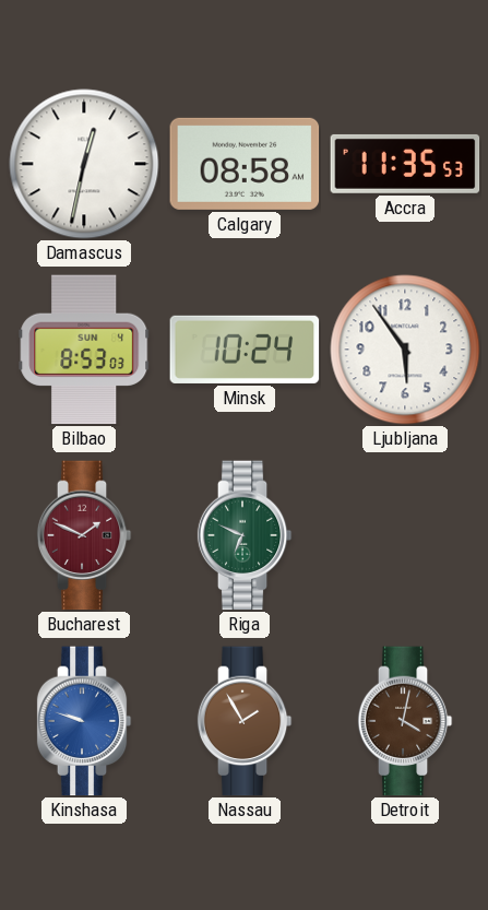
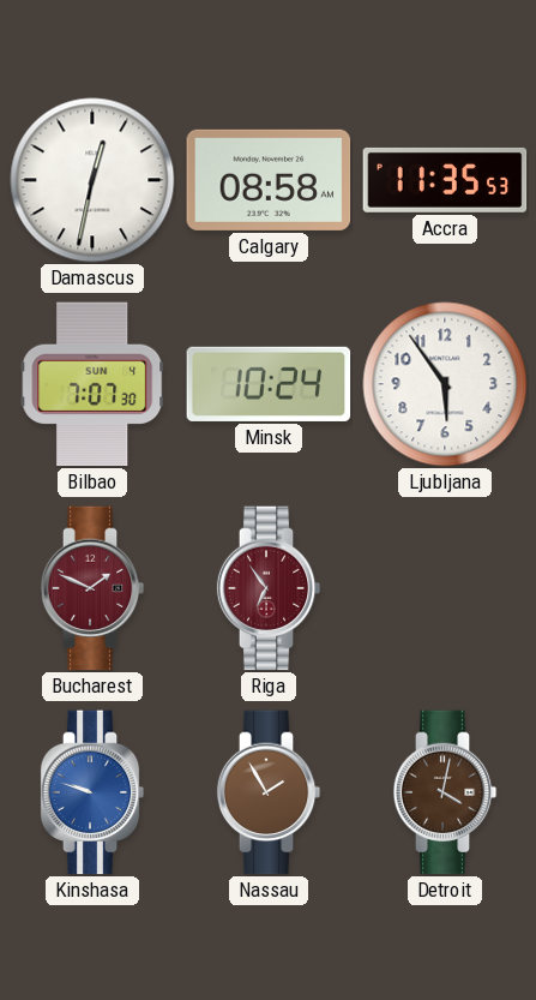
Bilbao: 8:53 -> 7:07 (92, 384)
Riga: 6:49 -> 6:54 (269, 588)
Riga dial: green -> burgundy (269, 588)
